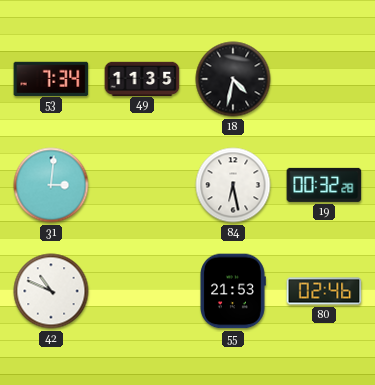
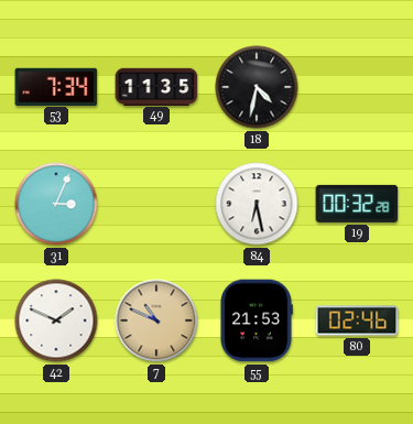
31: 3:01 -> 3:04 (56, 204)
42: 10:49 -> 1:49 (56, 320)
7: none -> 10:49 (156, 320)
